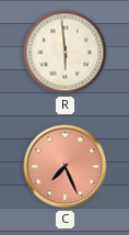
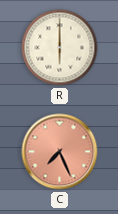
R: 5:59 -> 6:00 (60, 48)
